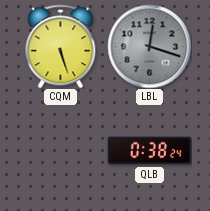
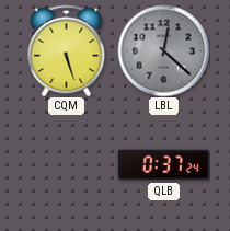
LBL: 12:18 -> 12:22 (163, 50)
QLB: 0:38 -> 0:37 (163, 165)
